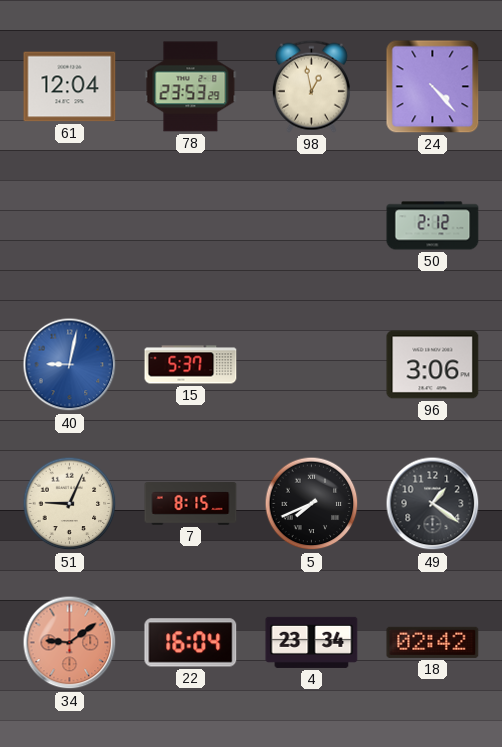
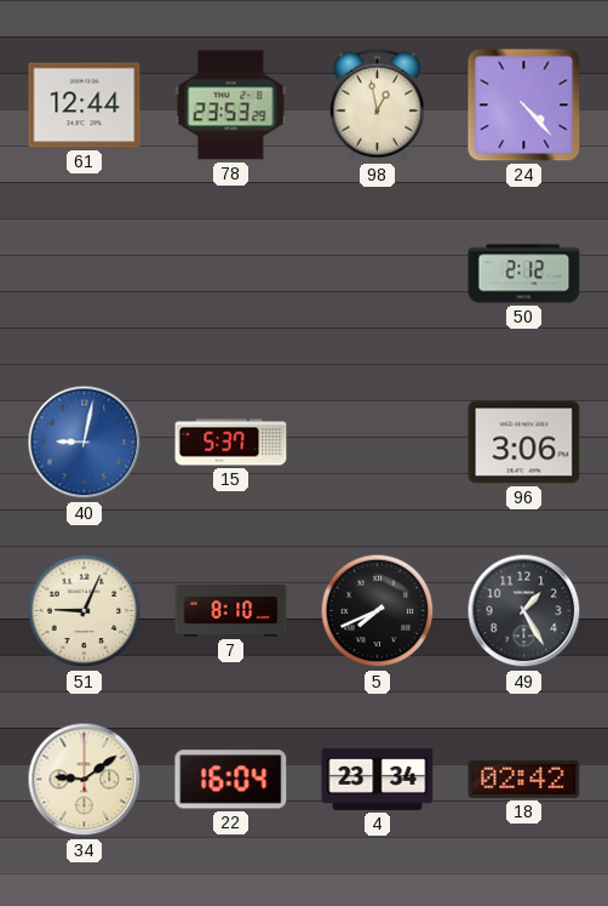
61: 12:04 -> 12:44 (85, 106)
7: 8:15 -> 8:10 (231, 611)
49: 1:21 -> 1:25 (524, 611)
34 dial: salmon -> cream (85, 780)
